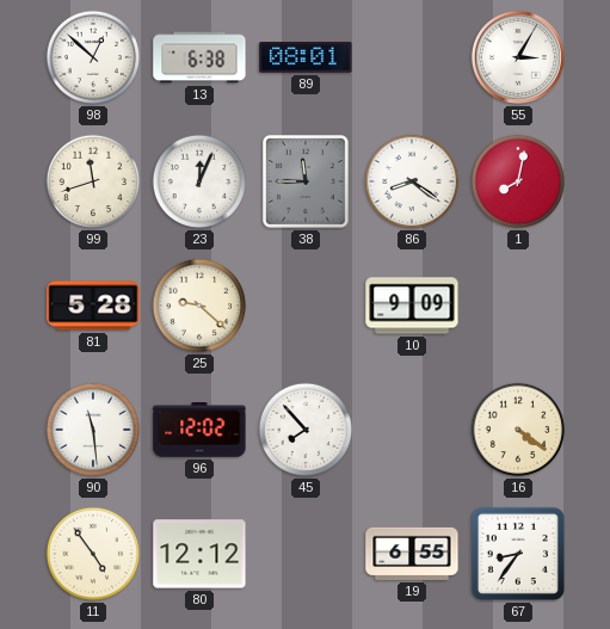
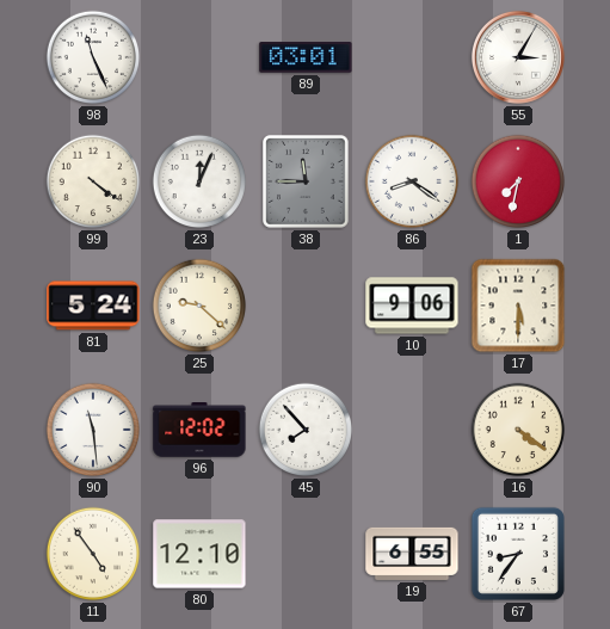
98: 12:52 -> 11:26 (93, 57)
13: 6:38 -> none (199, 57)
89: 08:01 -> 03:01 (306, 57)
99: 11:42 -> 4:21 (93, 181)
1: 8:02 -> 7:32 (518, 181)
81: 5:28 -> 5:24 (93, 306)
10: 9:09 -> 9:06 (412, 306)
17: none -> 5:30 (518, 306)
80: 12:12 -> 12:10 (199, 554)
